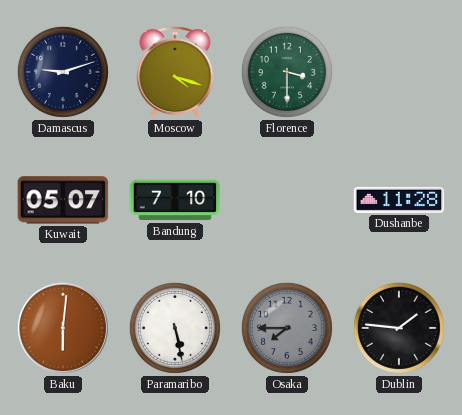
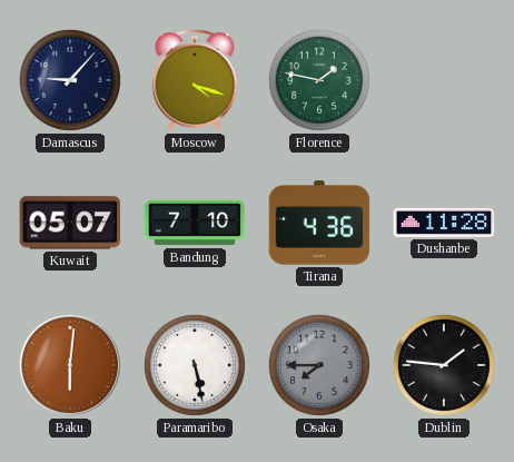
Damascus: 9:12 -> 9:07 (70, 80)
Florence: 3:30 -> 1:47 (319, 80)
Tirana: none -> 4:36 (319, 223)
